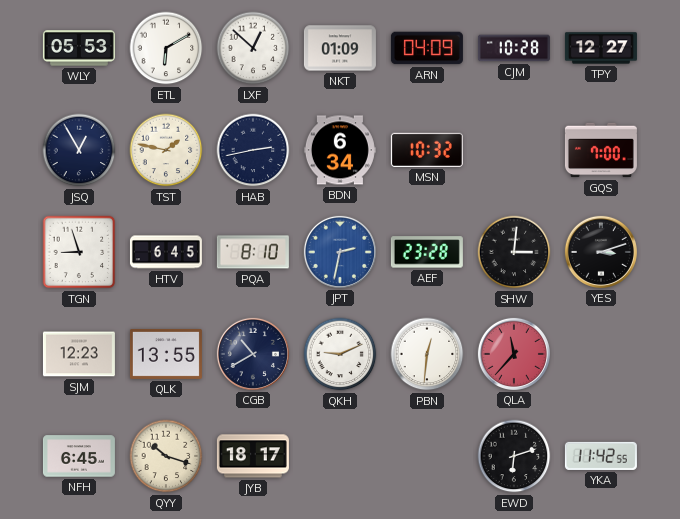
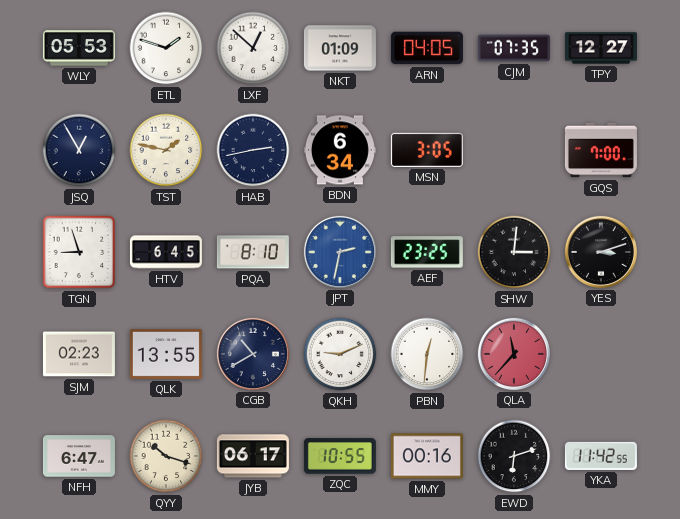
ETL: 6:10 -> 1:48 (166, 48)
ARN: 04:09 -> 04:05 (427, 48)
CJM: 10:28 -> 07:35 (514, 48)
MSN: 10:32 -> 3:05 (427, 150)
AEF: 23:28 -> 23:25 (427, 252)
SJM: 12:23 -> 02:23 (79, 354)
NFH: 6:45 -> 6:47 (79, 456)
JYB: 18:17 -> 06:17 (253, 456)
ZQC: none -> 10:55 (340, 456)
MMY: none -> 00:16 (427, 456)
